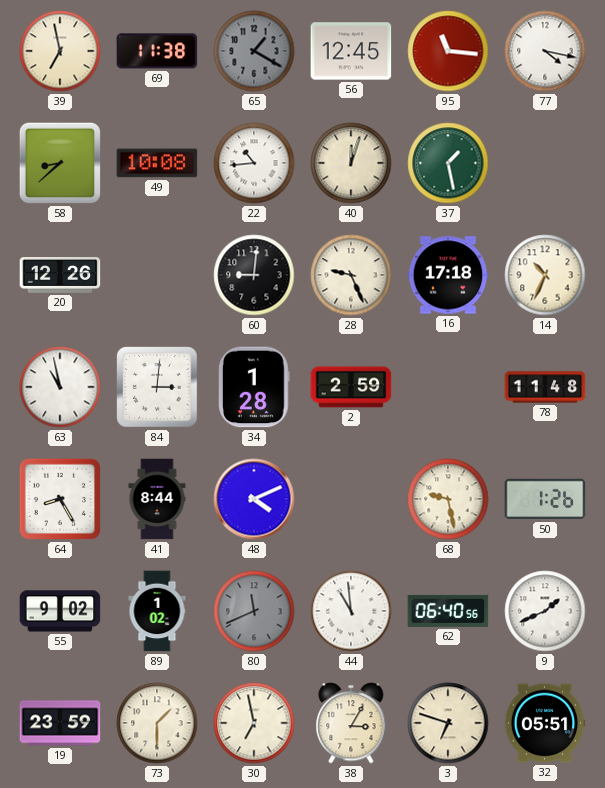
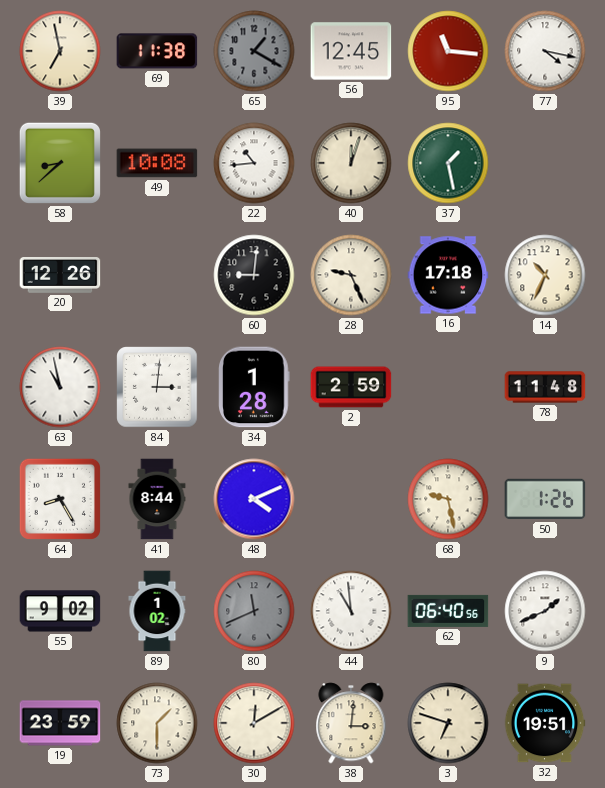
30: 6:58 -> 12:10 (254, 723)
38: 3:05 -> 3:01 (351, 723)
32: 05:51 -> 19:51 (545, 723)
